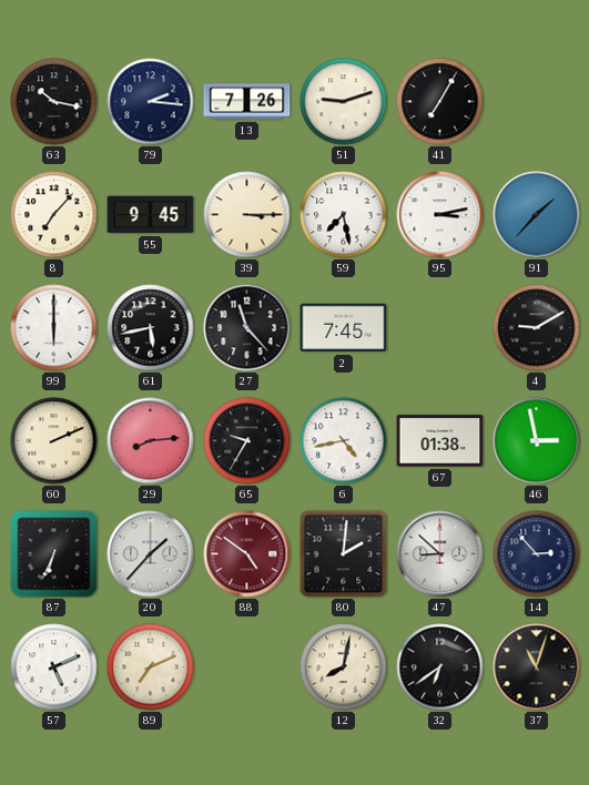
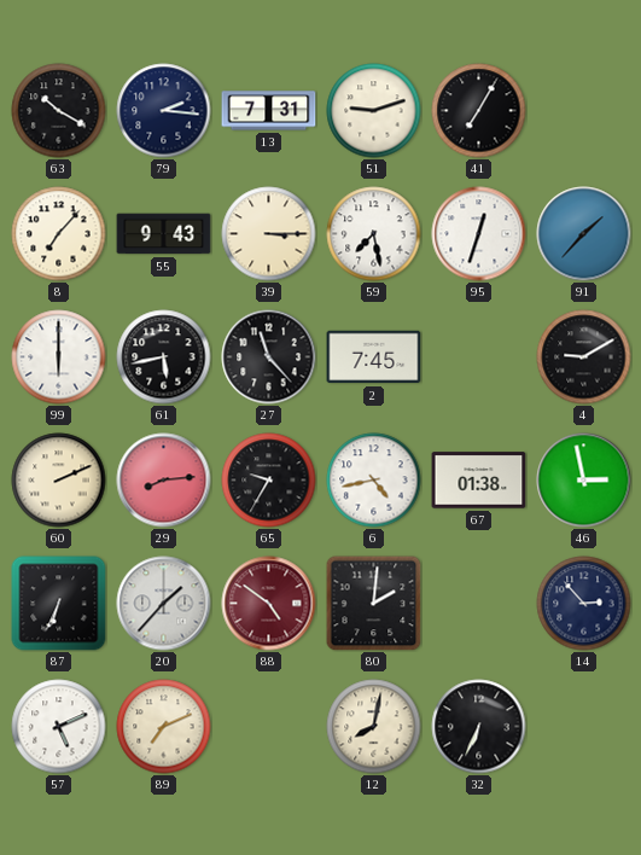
63: 10:17 -> 10:20 (59, 111)
13: 7:26 -> 7:31 (269, 111)
55: 9:45 -> 9:43 (164, 234)
95: 3:13 -> 12:33 (479, 234)
47: 8:52 -> none (440, 554)
32: 6:39 -> 6:34 (479, 727)
37: 11:03 -> none (537, 667)
